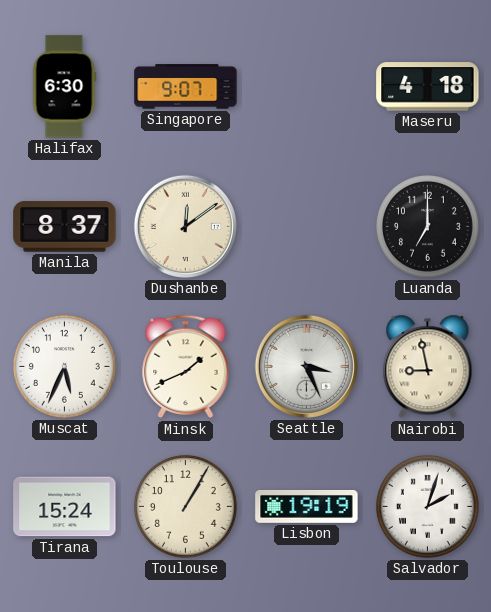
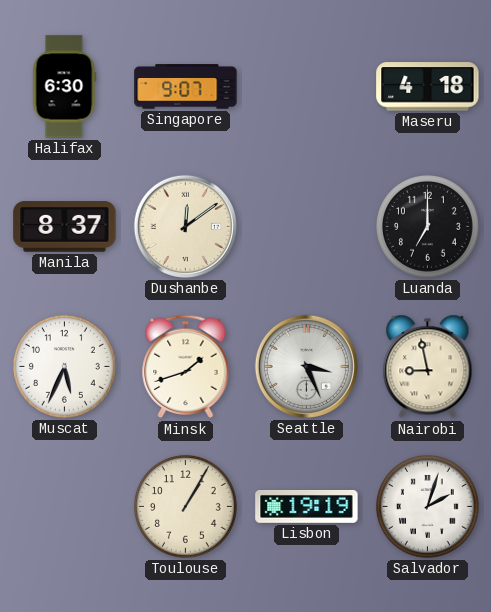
Minsk: 1:41 -> 1:42 (186, 367)
Tirana: 15:24 -> none (65, 507)
